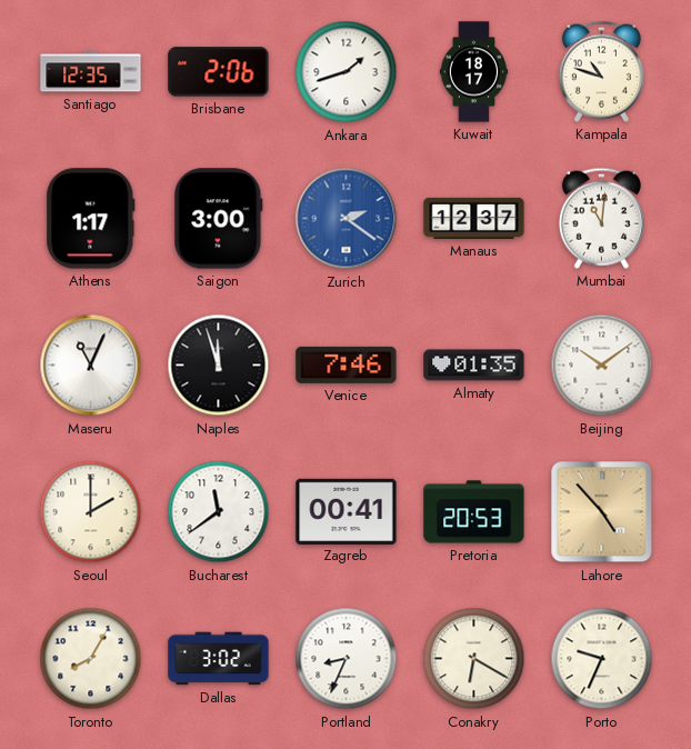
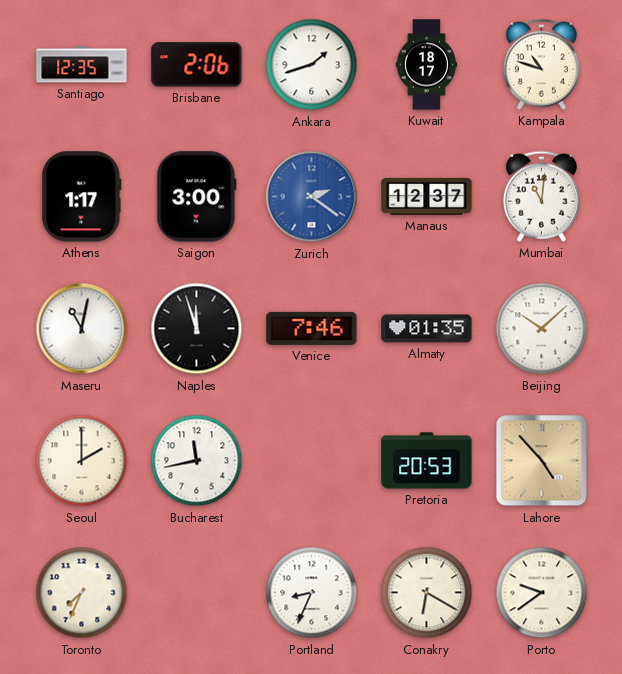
Maseru: 11:04 -> 11:02 (82, 329)
Beijing: 10:09 -> 10:08 (542, 329)
Bucharest: 11:39 -> 11:43 (197, 461)
Zagreb: 00:41 -> none (347, 511)
Toronto: 8:05 -> 7:34 (82, 593)
Dallas: 3:02 -> none (219, 659)
Porto: 9:34 -> 9:39 (542, 593)
